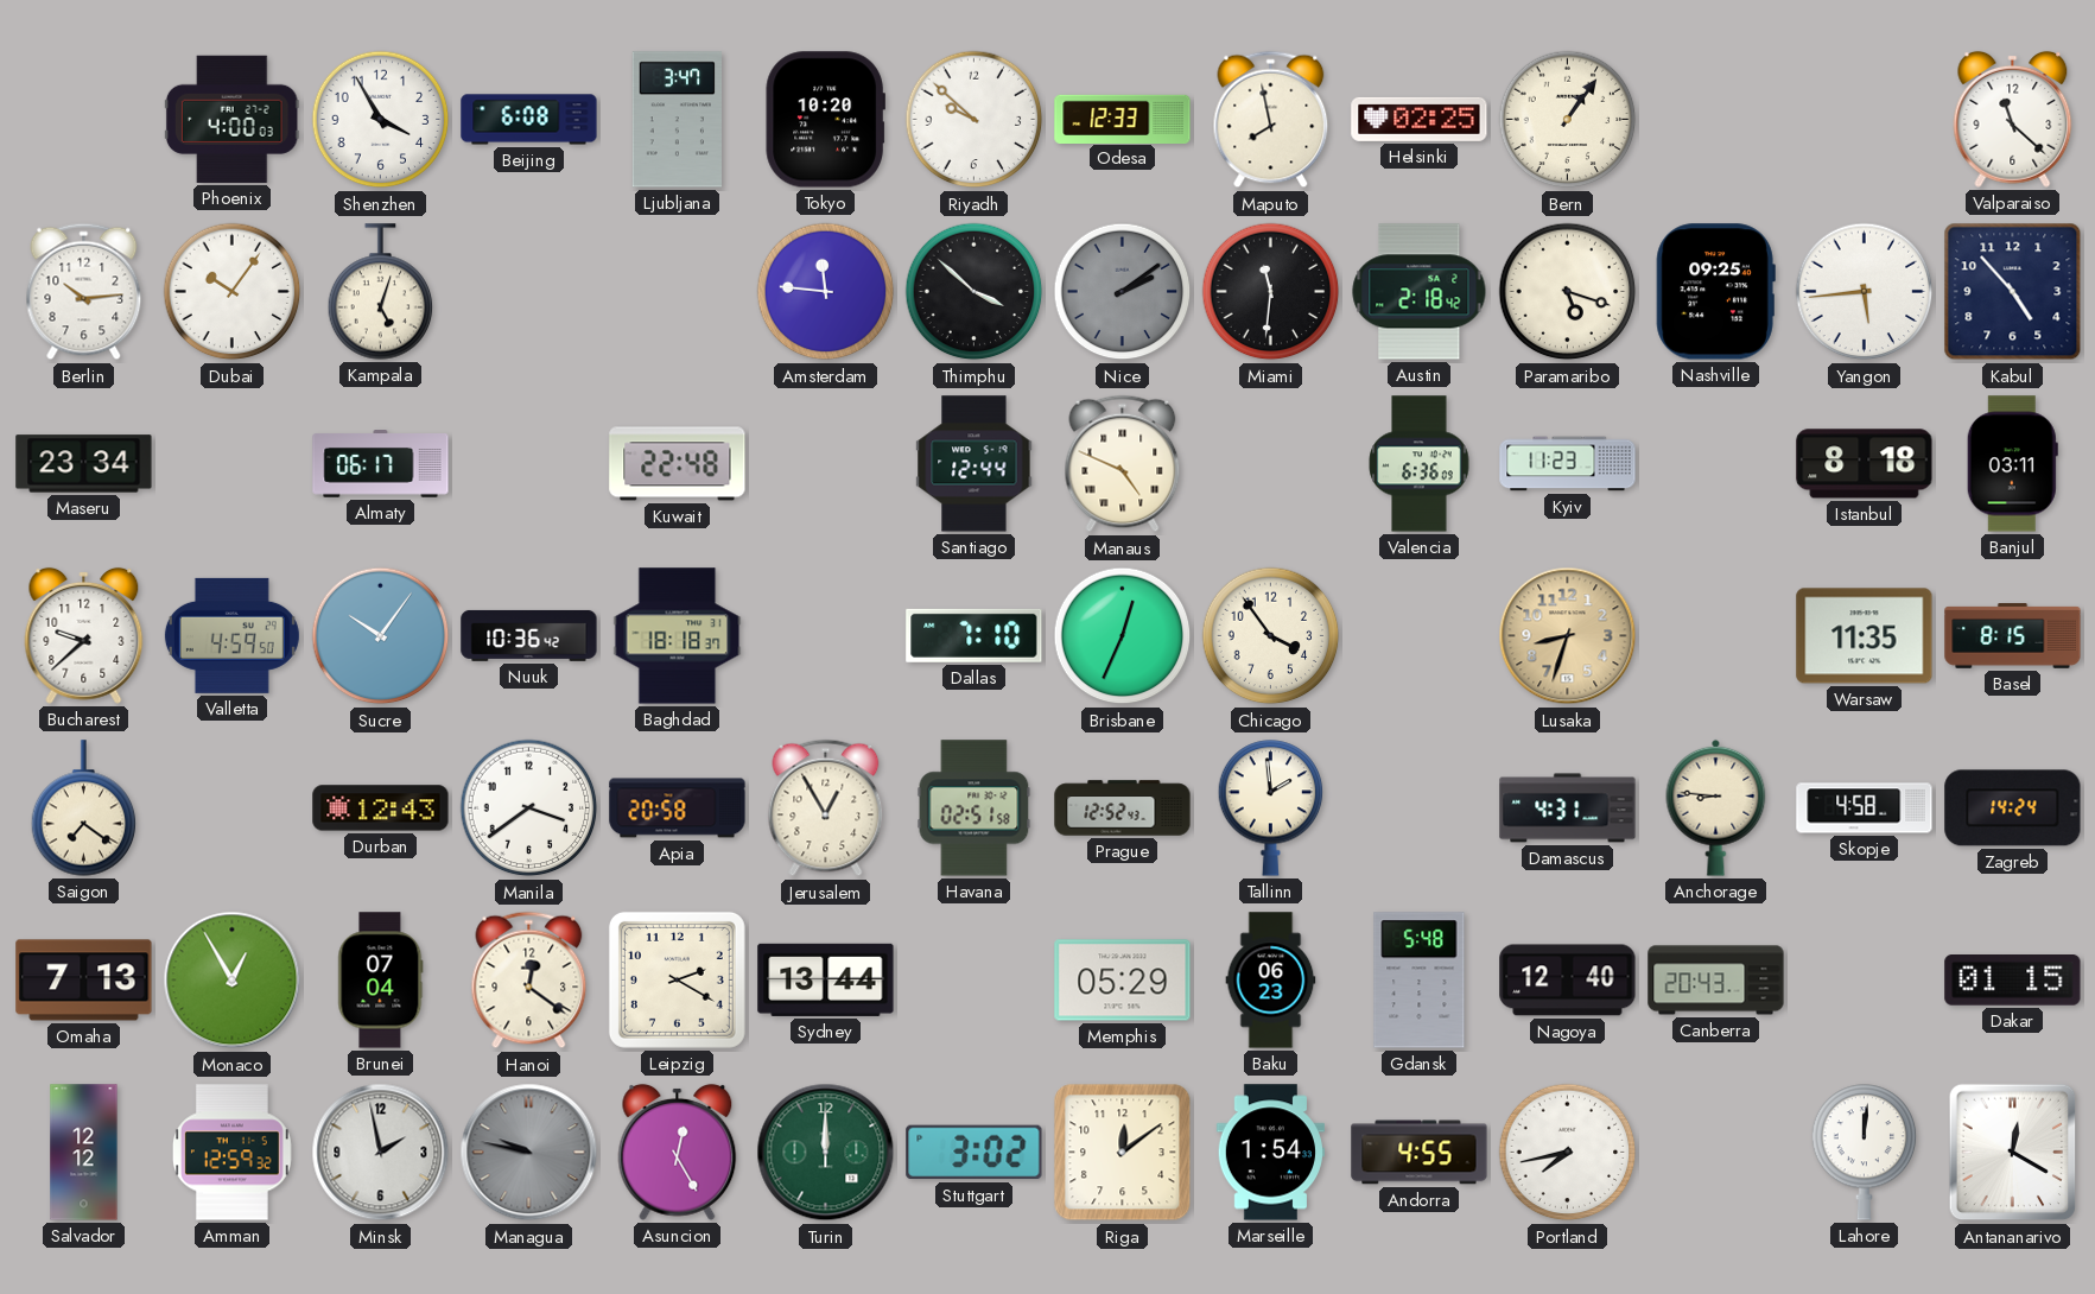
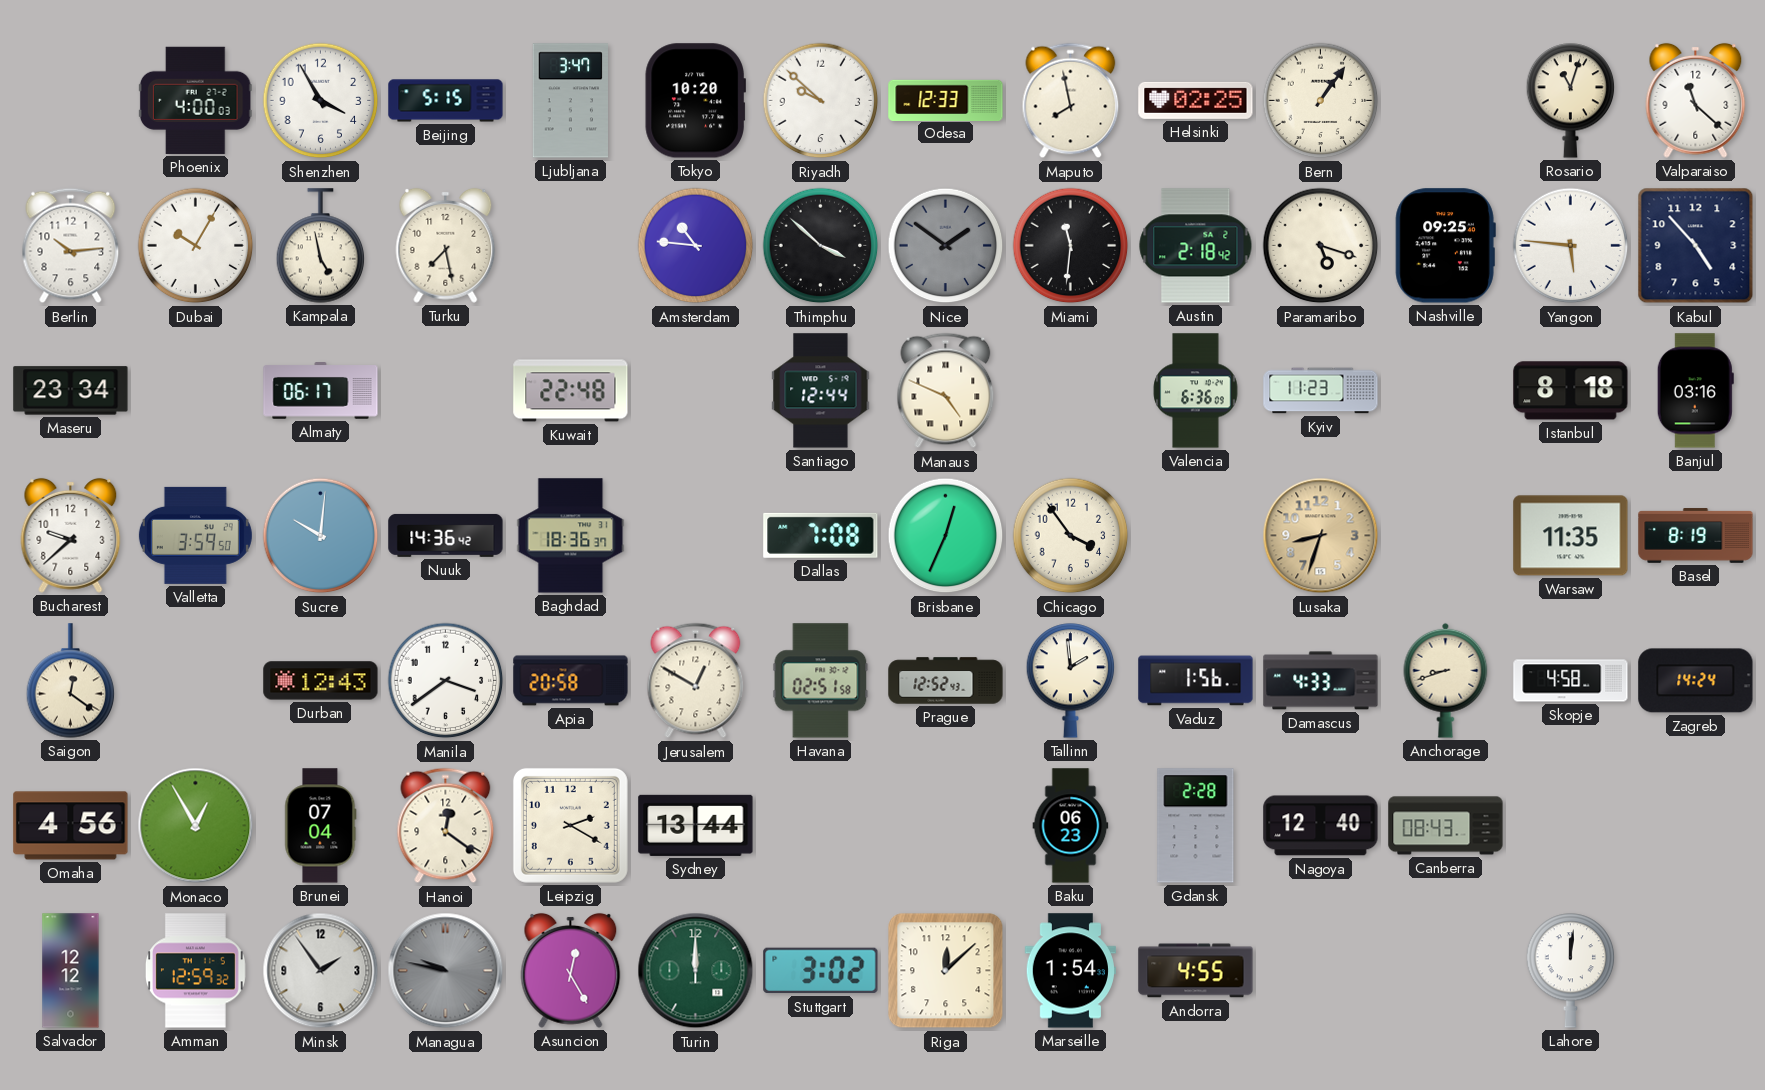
Beijing: 6:08 -> 5:15 (446, 101)
Rosario: none -> 11:03 (1571, 101)
Dubai: 10:06 -> 10:05 (196, 246)
Kampala: 5:03 -> 4:58 (321, 246)
Turku: none -> 7:28 (446, 245)
Amsterdam: 11:46 -> 10:46 (696, 246)
Nice: 2:09 -> 1:51 (946, 246)
Yangon: 5:44 -> 5:46 (1571, 246)
Banjul: 03:11 -> 03:16 (1695, 391)
Valletta: 4:59 -> 3:59 (195, 535)
Sucre: 10:06 -> 10:01 (321, 536)
Nuuk: 10:36 -> 14:36 (446, 535)
Baghdad: 18:18 -> 18:36 (571, 536)
Dallas: 7:10 -> 7:08 (821, 535)
Basel: 8:15 -> 8:19 (1696, 536)
Saigon: 7:21 -> 12:21 (71, 681)
Jerusalem: 12:55 -> 12:50 (696, 681)
Vaduz: none -> 1:56 (1196, 681)
Damascus: 4:31 -> 4:33 (1321, 681)
Anchorage: 8:46 -> 8:42 (1446, 680)
Omaha: 7:13 -> 4:56 (71, 826)
Memphis: 05:29 -> none (1123, 981)
Gdansk: 5:48 -> 2:28 (1196, 826)
Canberra: 20:43 -> 08:43 (1446, 826)
Dakar: 01:15 -> none (2013, 981)
Minsk: 1:58 -> 1:54 (321, 971)
Riga: 12:09 -> 12:08 (946, 971)
Portland: 7:43 -> none (1568, 1153)
Antananarivo: 12:20 -> none (2013, 1153)
